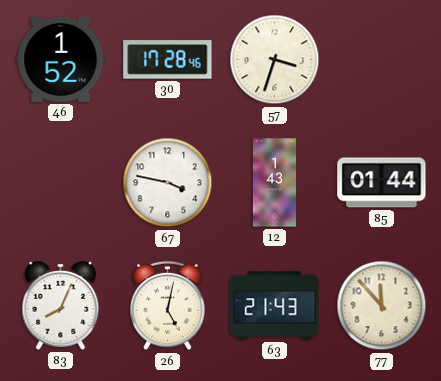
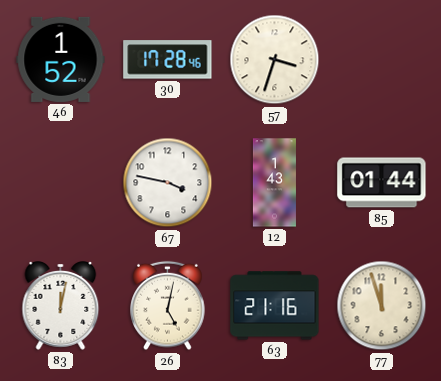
83: 8:04 -> 12:02 (61, 306)
63: 21:43 -> 21:16 (275, 306)
77: 11:53 -> 11:57 (382, 306)
